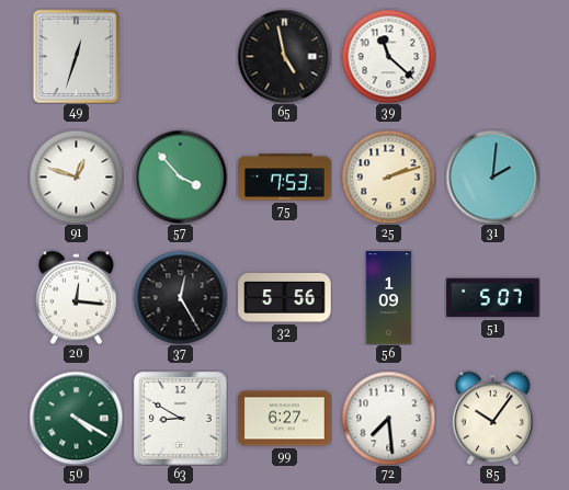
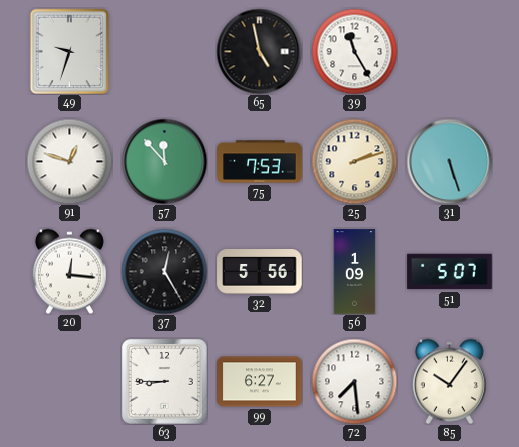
49: 12:33 -> 9:33 (70, 51)
39: 11:22 -> 11:25 (354, 51)
57: 3:53 -> 11:53 (164, 161)
31: 2:01 -> 5:27 (449, 161)
50: 4:20 -> none (76, 418)
63: 8:50 -> 8:45 (165, 382)
